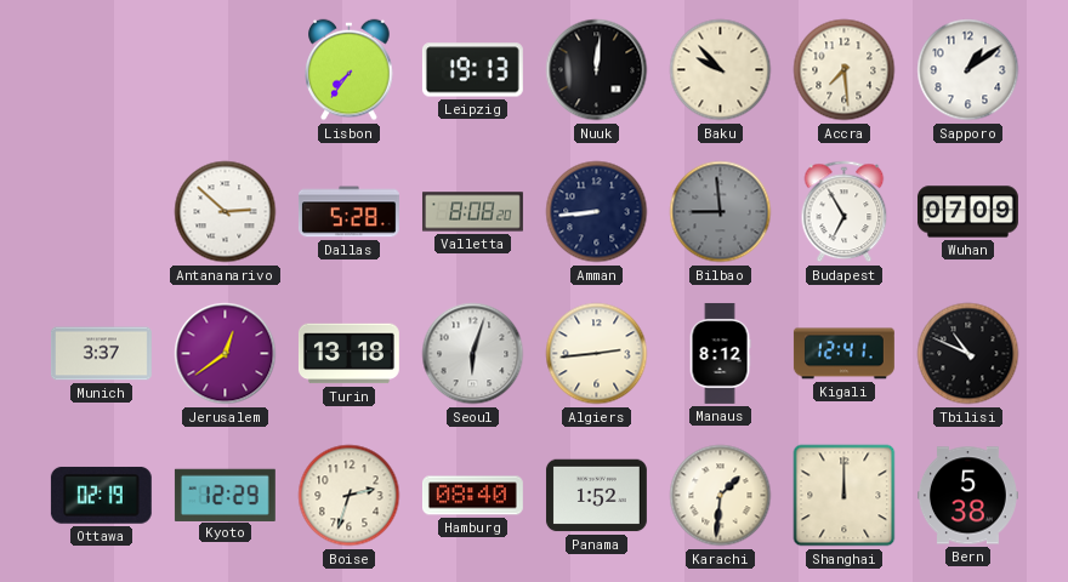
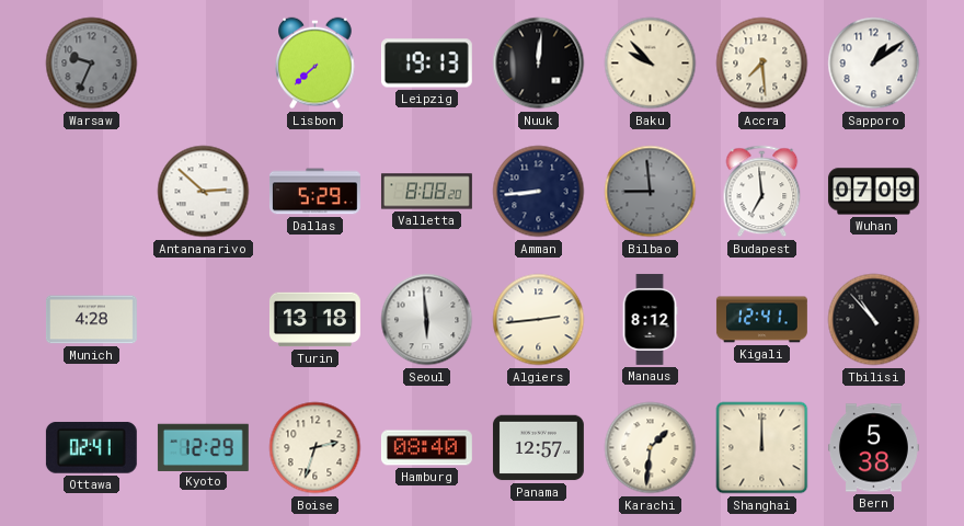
Warsaw: none -> 9:34 (92, 64)
Lisbon: 7:36 -> 7:38 (315, 64)
Dallas: 5:28 -> 5:29 (314, 192)
Budapest: 6:55 -> 6:59 (762, 192)
Munich: 3:37 -> 4:28 (91, 320)
Jerusalem: 12:39 -> none (226, 354)
Seoul: 6:03 -> 5:59 (427, 320)
Tbilisi: 10:49 -> 10:53 (874, 320)
Ottawa: 02:19 -> 02:41 (91, 447)
Panama: 1:52 -> 12:57 (538, 448)
